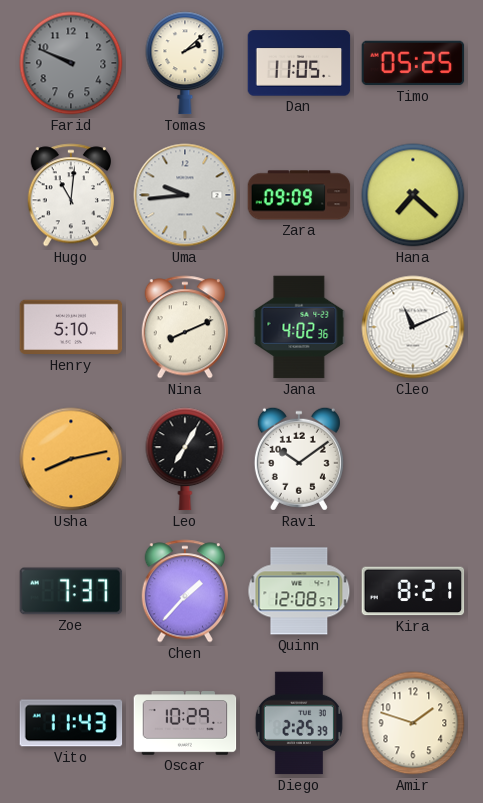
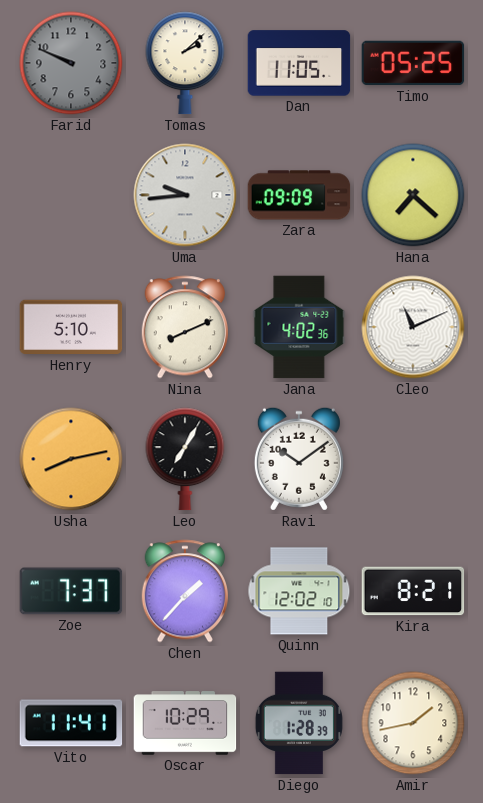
Hugo: 11:01 -> none (70, 195)
Quinn: 12:08 -> 12:02 (299, 591)
Vito: 11:43 -> 11:41 (71, 723)
Diego: 2:25 -> 1:28 (299, 723)
Amir: 1:48 -> 1:43 (413, 723)
